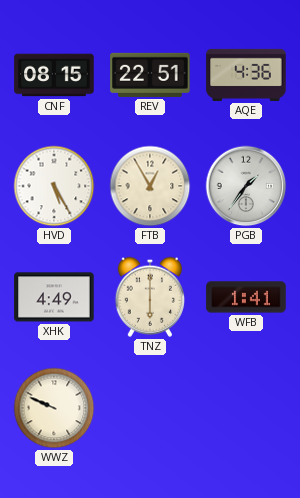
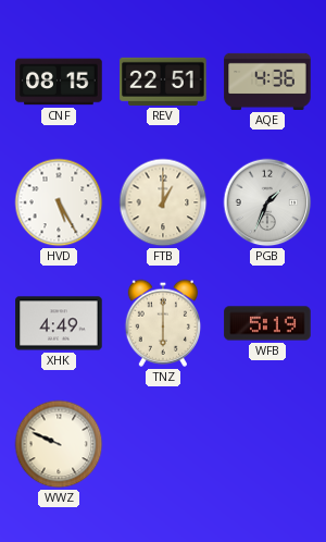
FTB: 12:55 -> 1:00 (163, 202)
PGB: 1:36 -> 1:34 (267, 202)
WFB: 1:41 -> 5:19 (267, 323)
